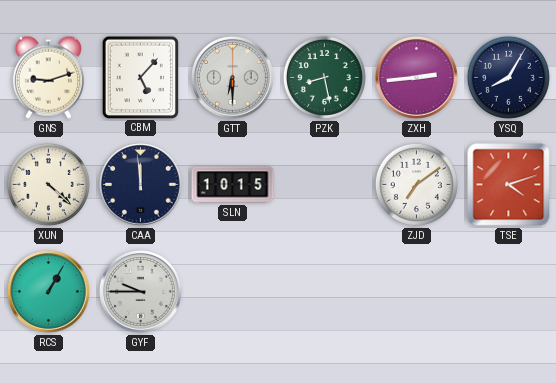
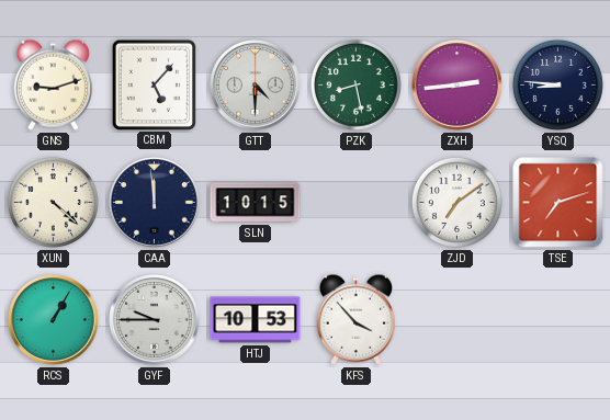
GTT: 6:30 -> 4:30 (256, 86)
YSQ: 8:05 -> 8:46 (557, 84)
TSE: 4:12 -> 7:12 (558, 203)
HTJ: none -> 10:53 (256, 320)
KFS: none -> 3:53 (355, 319)
